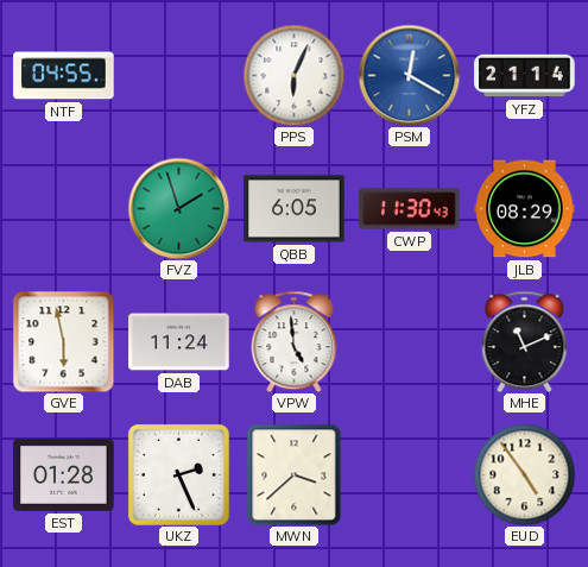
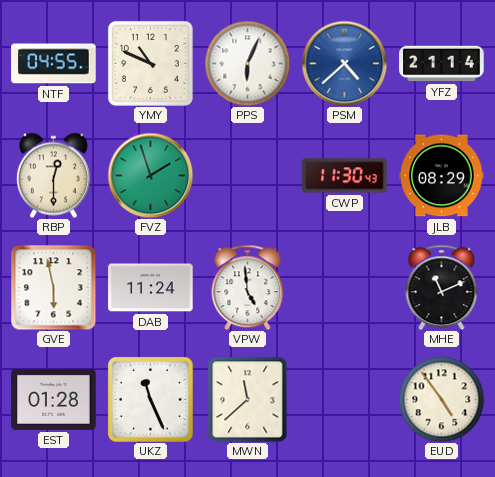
YMY: none -> 10:49 (150, 63)
PSM: 12:20 -> 4:38 (344, 63)
RBP: none -> 12:30 (53, 175)
QBB: 6:05 -> none (295, 209)
UKZ: 2:26 -> 11:26 (150, 399)
MWN: 3:38 -> 11:38 (248, 399)
